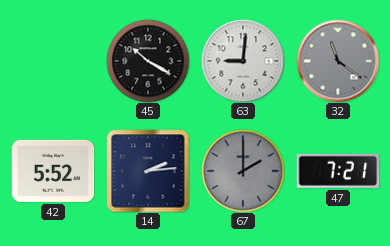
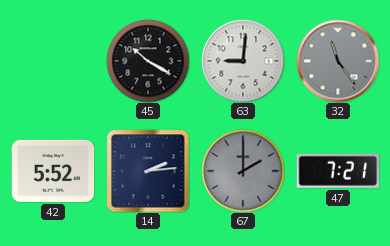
32: 11:21 -> 11:24 (338, 61)
